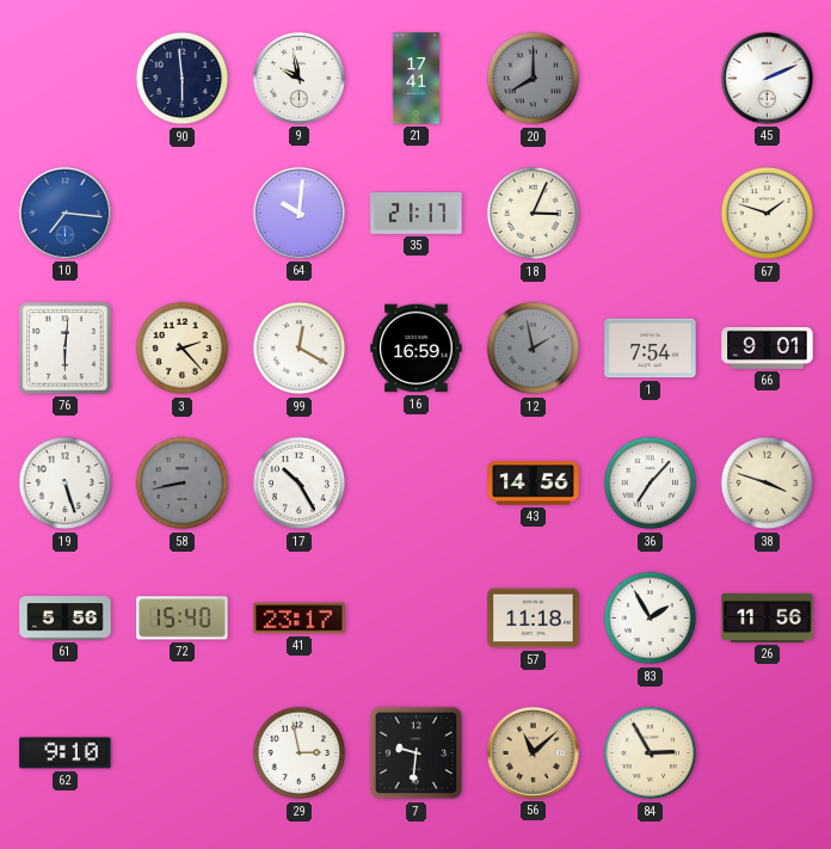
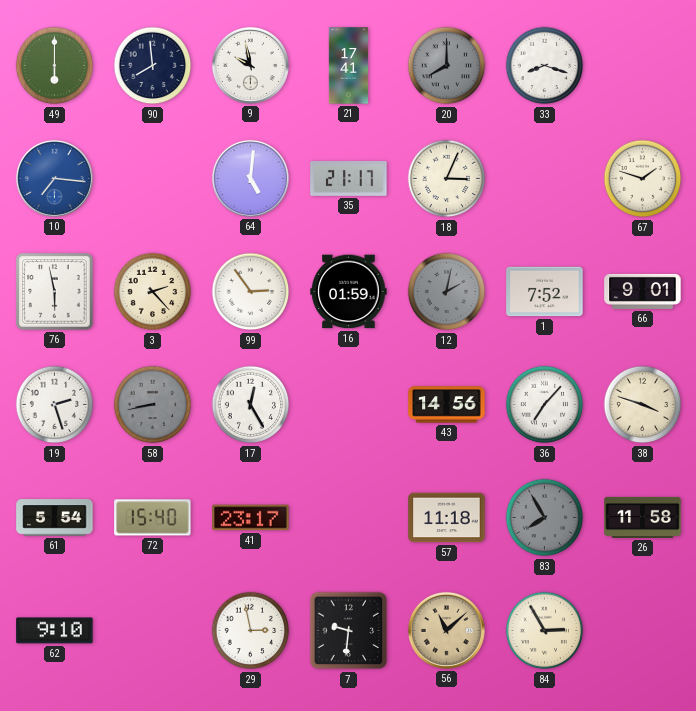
49: none -> 6:00 (55, 66)
90: 5:59 -> 7:59 (153, 66)
33: none -> 8:18 (545, 66)
45: 2:11 -> none (767, 78)
64: 10:01 -> 5:01 (250, 178)
76: 6:01 -> 5:58 (55, 292)
99: 12:20 -> 2:54 (251, 292)
16: 16:59 -> 01:59 (349, 292)
12: 1:58 -> 2:02 (447, 292)
1: 7:54 -> 7:52 (545, 292)
19: 5:27 -> 2:27 (55, 405)
17: 10:25 -> 12:25 (251, 405)
61: 5:56 -> 5:54 (55, 518)
83: 1:55 -> 7:55 (545, 518)
83 dial: white -> grey (545, 518)
26: 11:56 -> 11:58 (643, 517)
